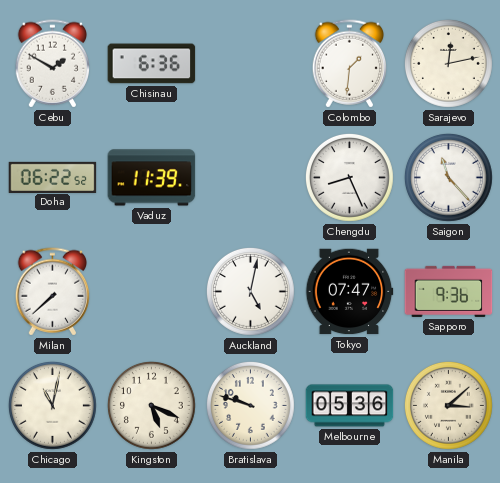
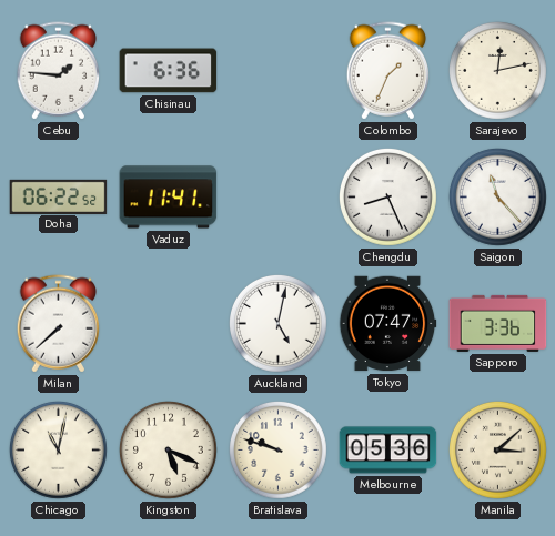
Cebu: 1:50 -> 1:46 (58, 71)
Colombo: 1:31 -> 1:34 (387, 71)
Vaduz: 11:39 -> 11:41 (169, 198)
Sapporo: 9:36 -> 3:36 (498, 323)
